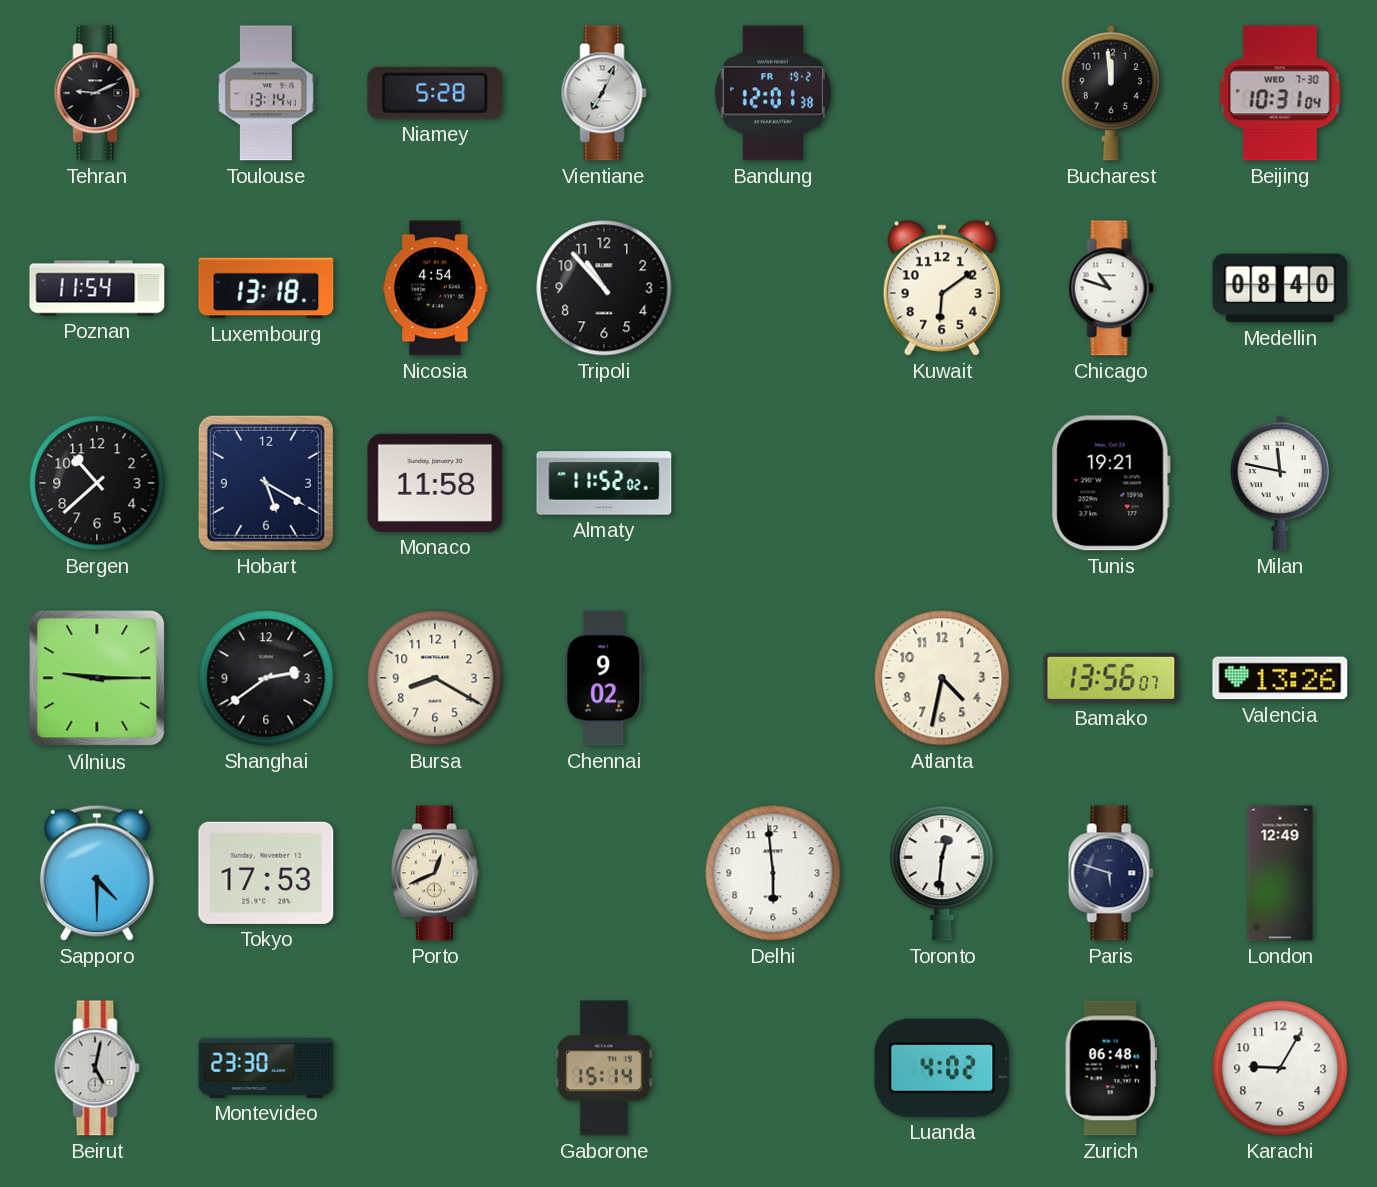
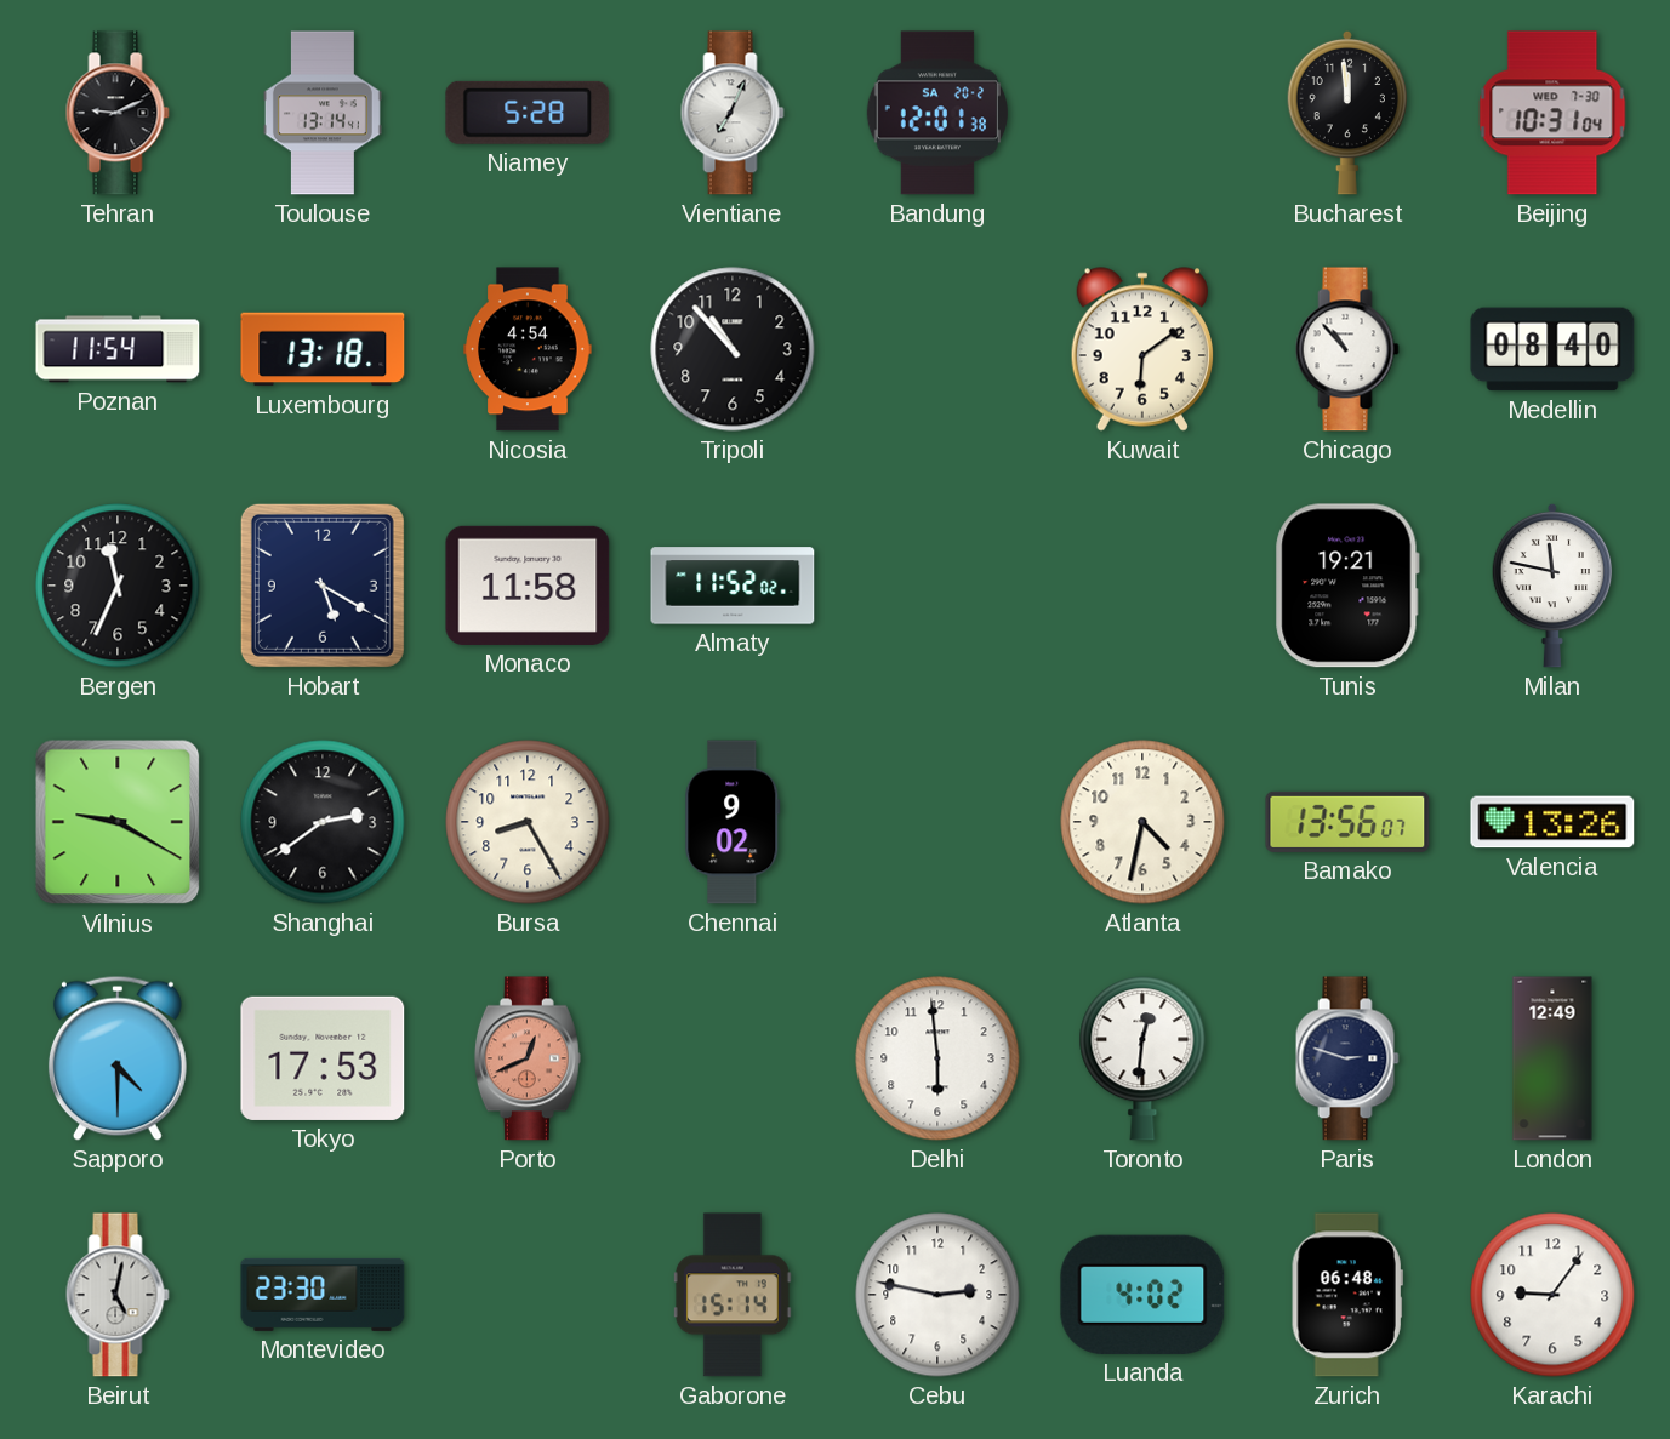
Bandung date: FR 19-2 -> SA 20-2 (937, 113)
Chicago: 10:48 -> 10:53 (1347, 349)
Bergen: 10:38 -> 11:34 (118, 586)
Vilnius: 9:15 -> 9:20 (118, 822)
Bursa: 8:20 -> 8:25 (528, 822)
Porto dial: cream -> salmon (528, 1058)
Paris: 5:48 -> 2:48 (1347, 1058)
Cebu: none -> 2:47 (937, 1295)
Karachi: 9:05 -> 9:06 (1552, 1295)
